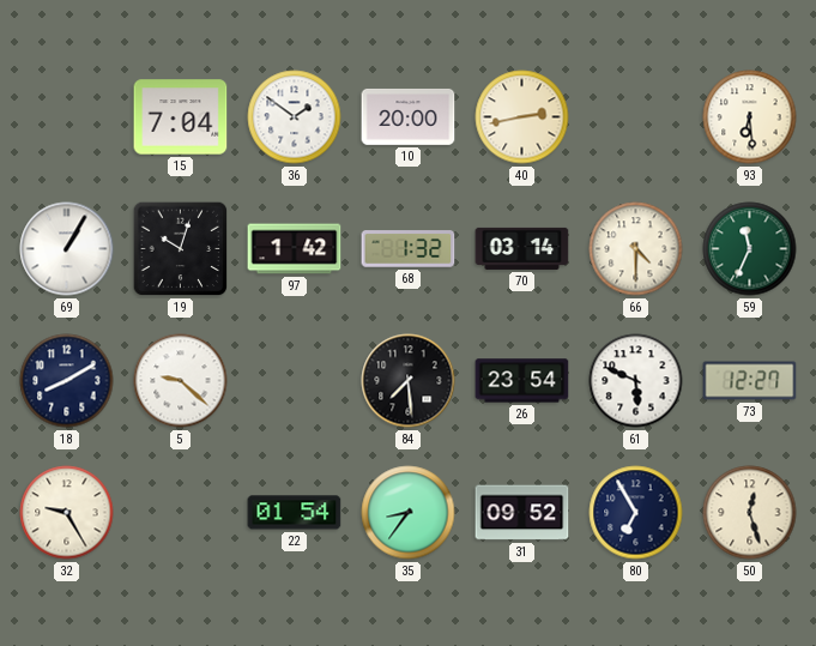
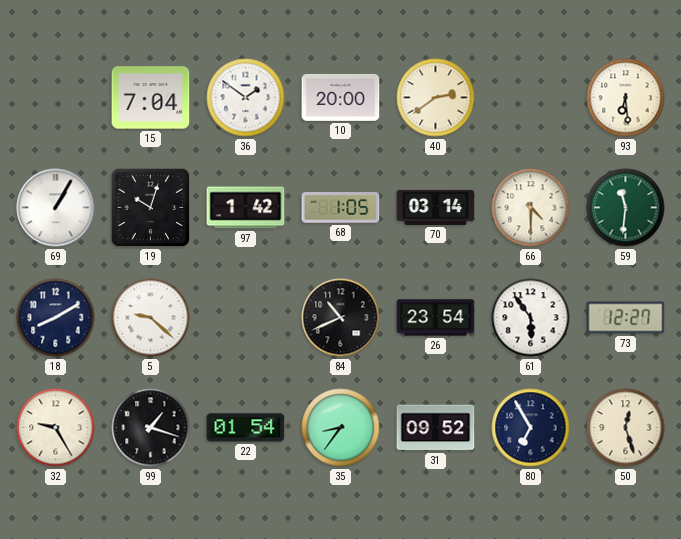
40: 2:43 -> 2:39 (436, 98)
68: 1:32 -> 1:05 (341, 208)
59: 11:34 -> 11:31 (626, 208)
84: 7:29 -> 10:41 (341, 318)
61: 5:49 -> 5:54 (531, 318)
99: none -> 1:18 (151, 428)
